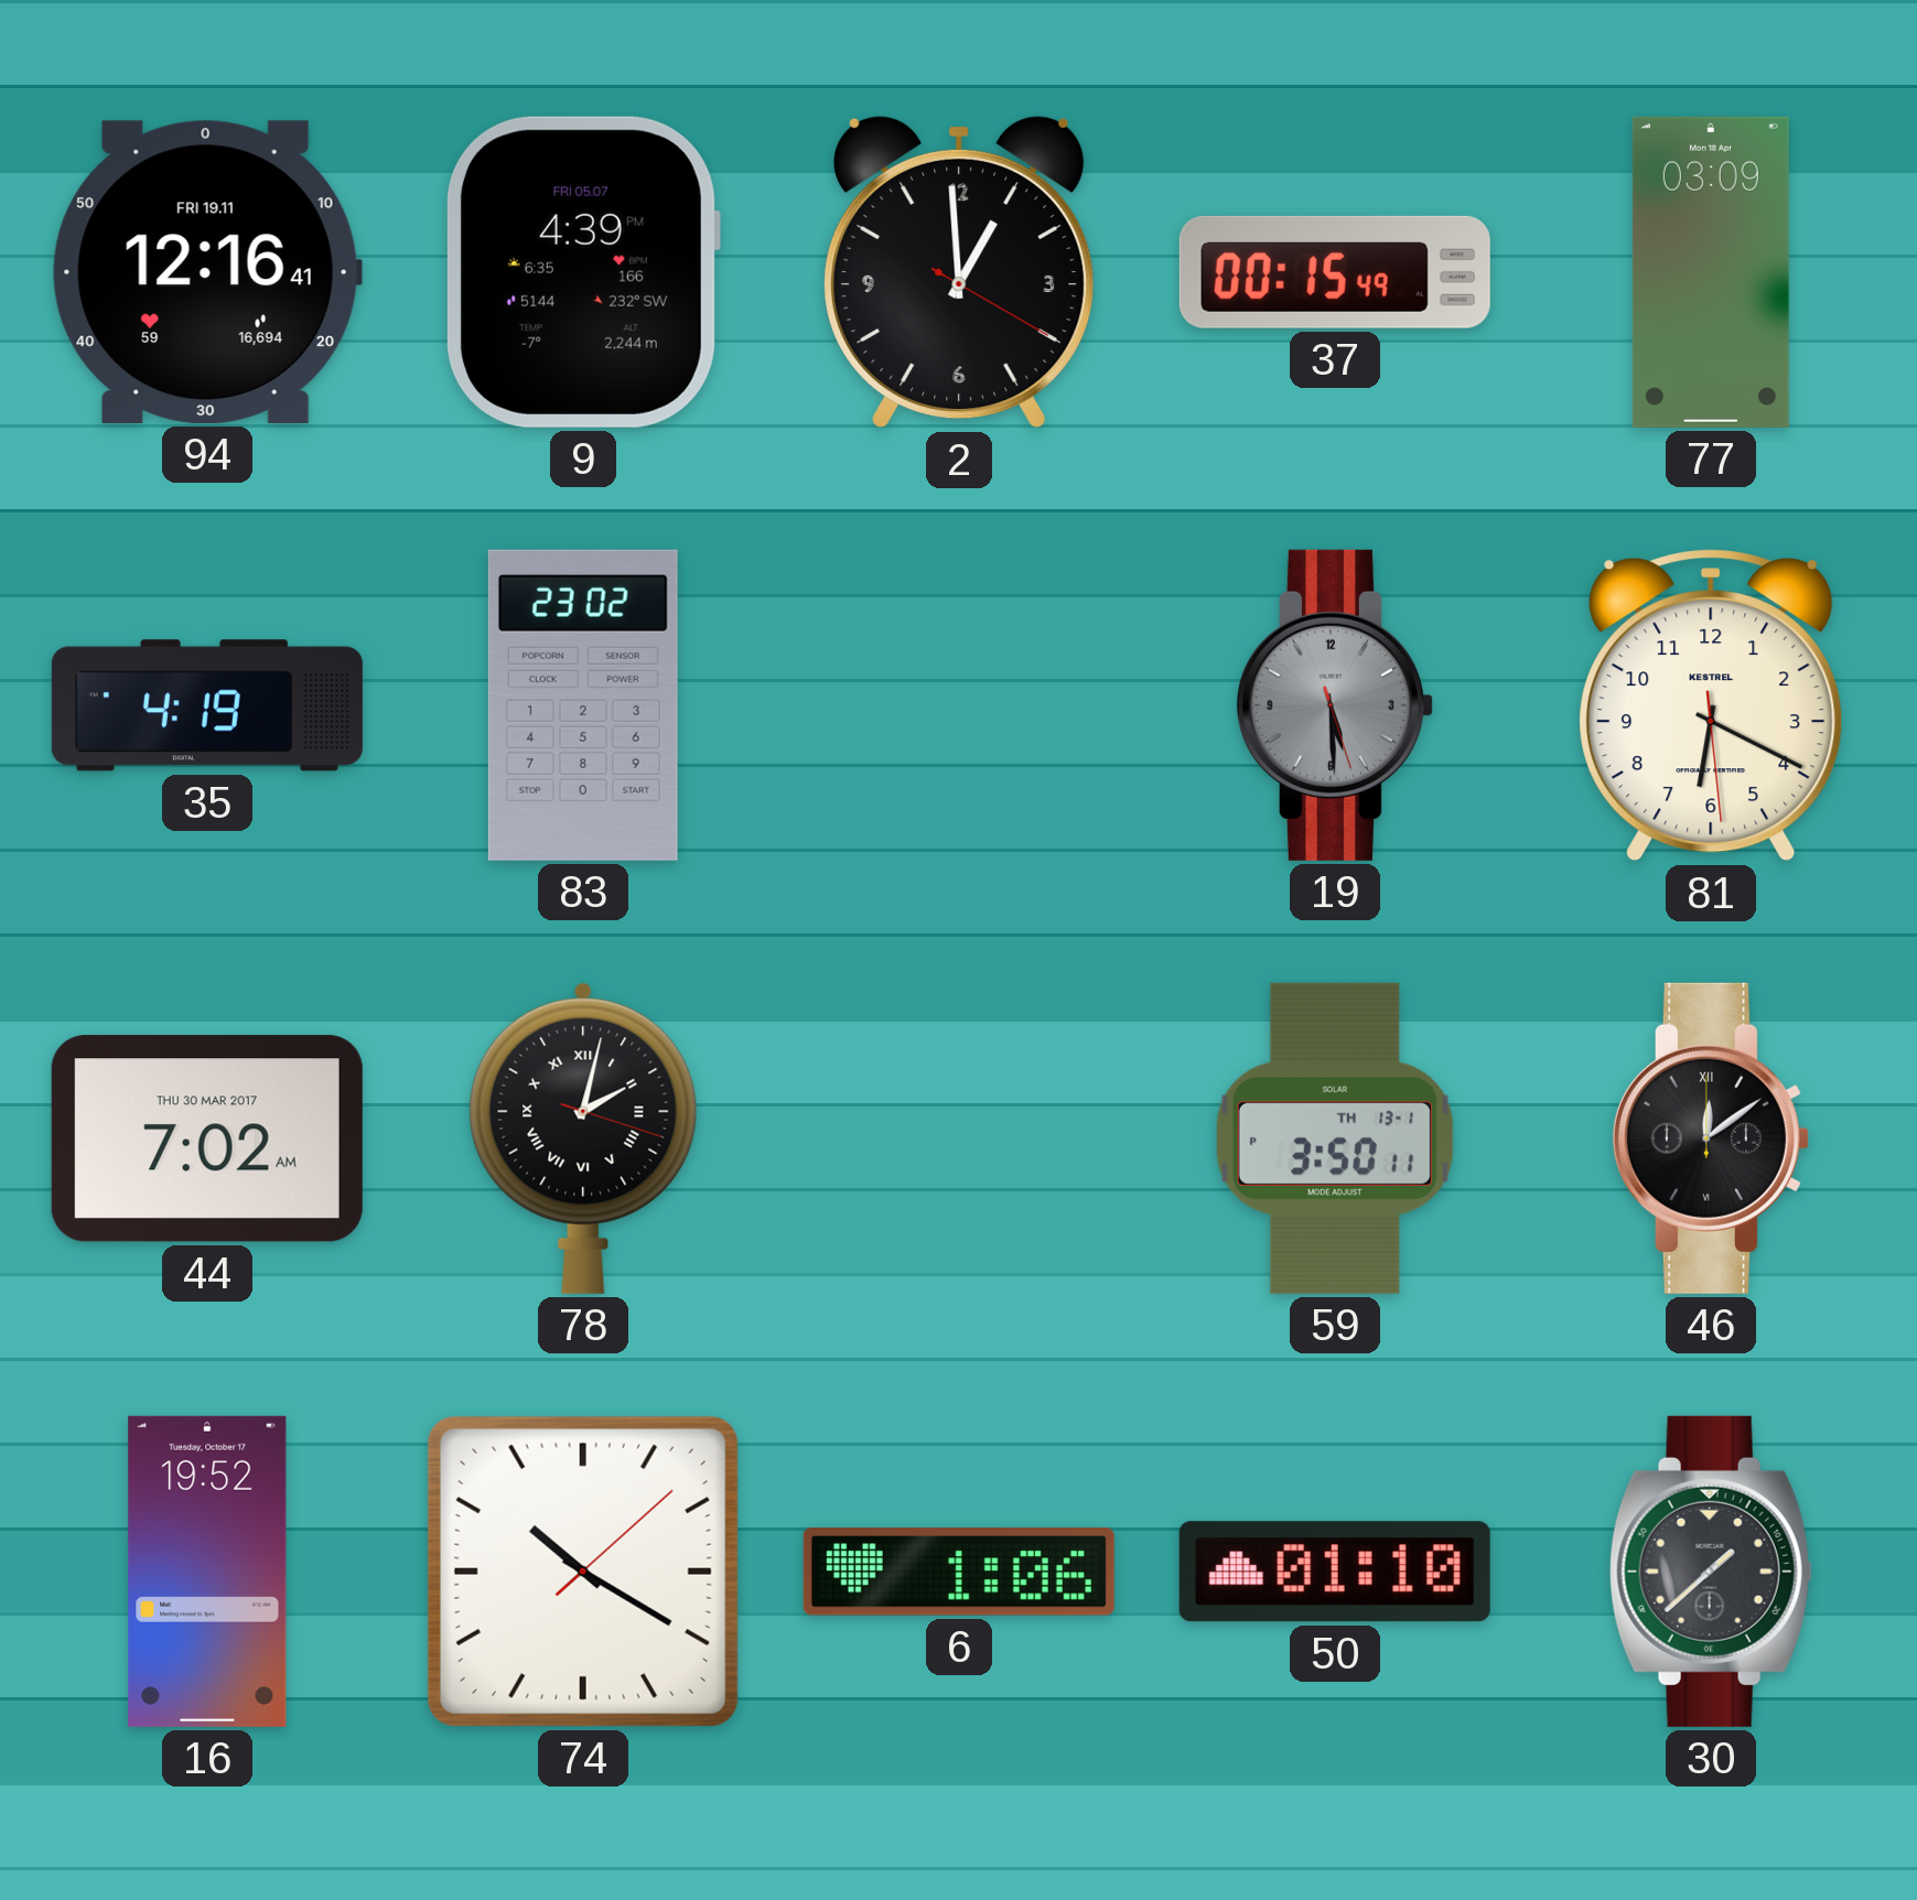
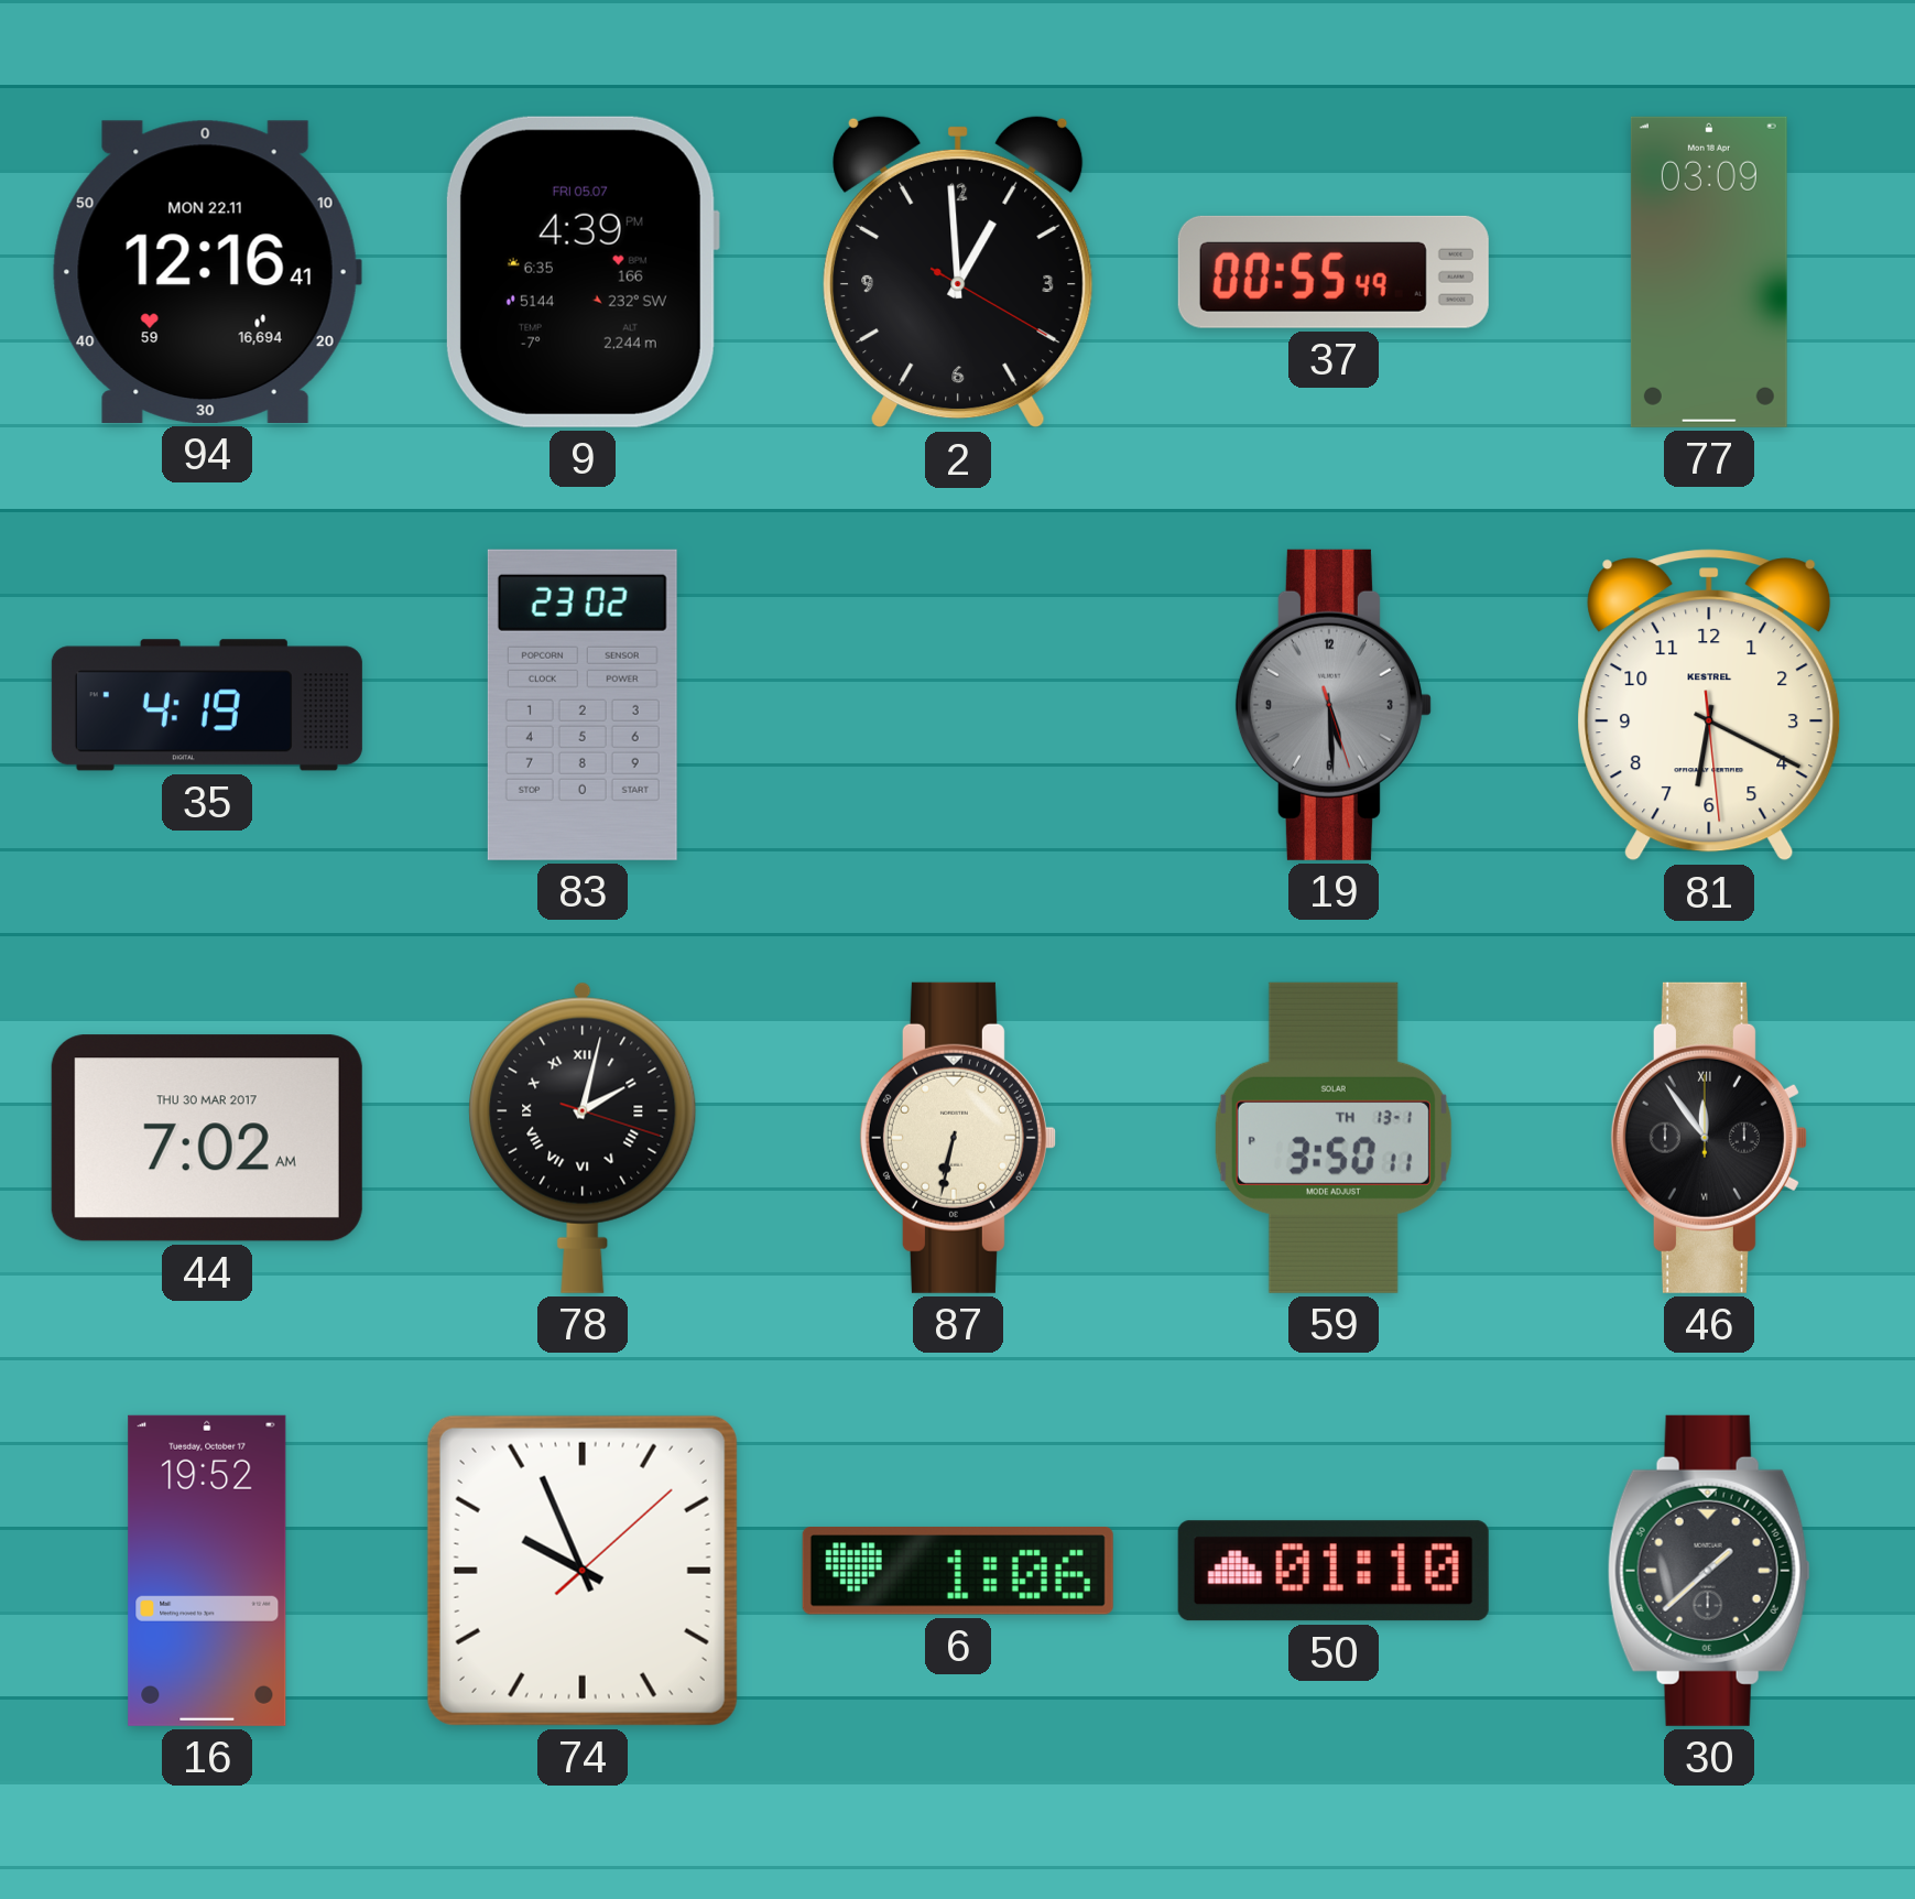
94 date: FRI 19.11 -> MON 22.11 (207, 272)
37: 00:15 -> 00:55 (1334, 272)
87: none -> 6:32 (958, 1138)
46: 12:09 -> 11:54 (1709, 1138)
74: 10:20 -> 9:56 (583, 1571)
